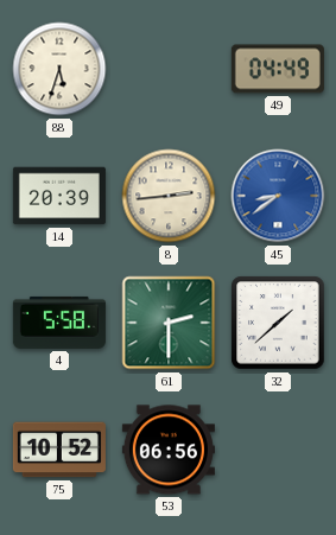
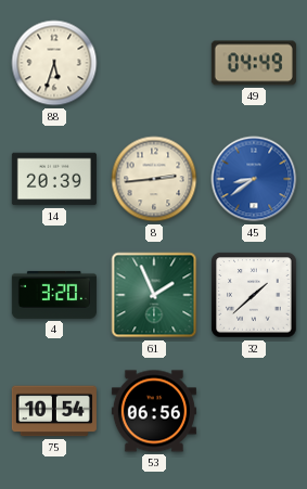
4: 5:58 -> 3:20 (54, 295)
61: 2:30 -> 1:56 (154, 295)
75: 10:52 -> 10:54 (54, 411)
